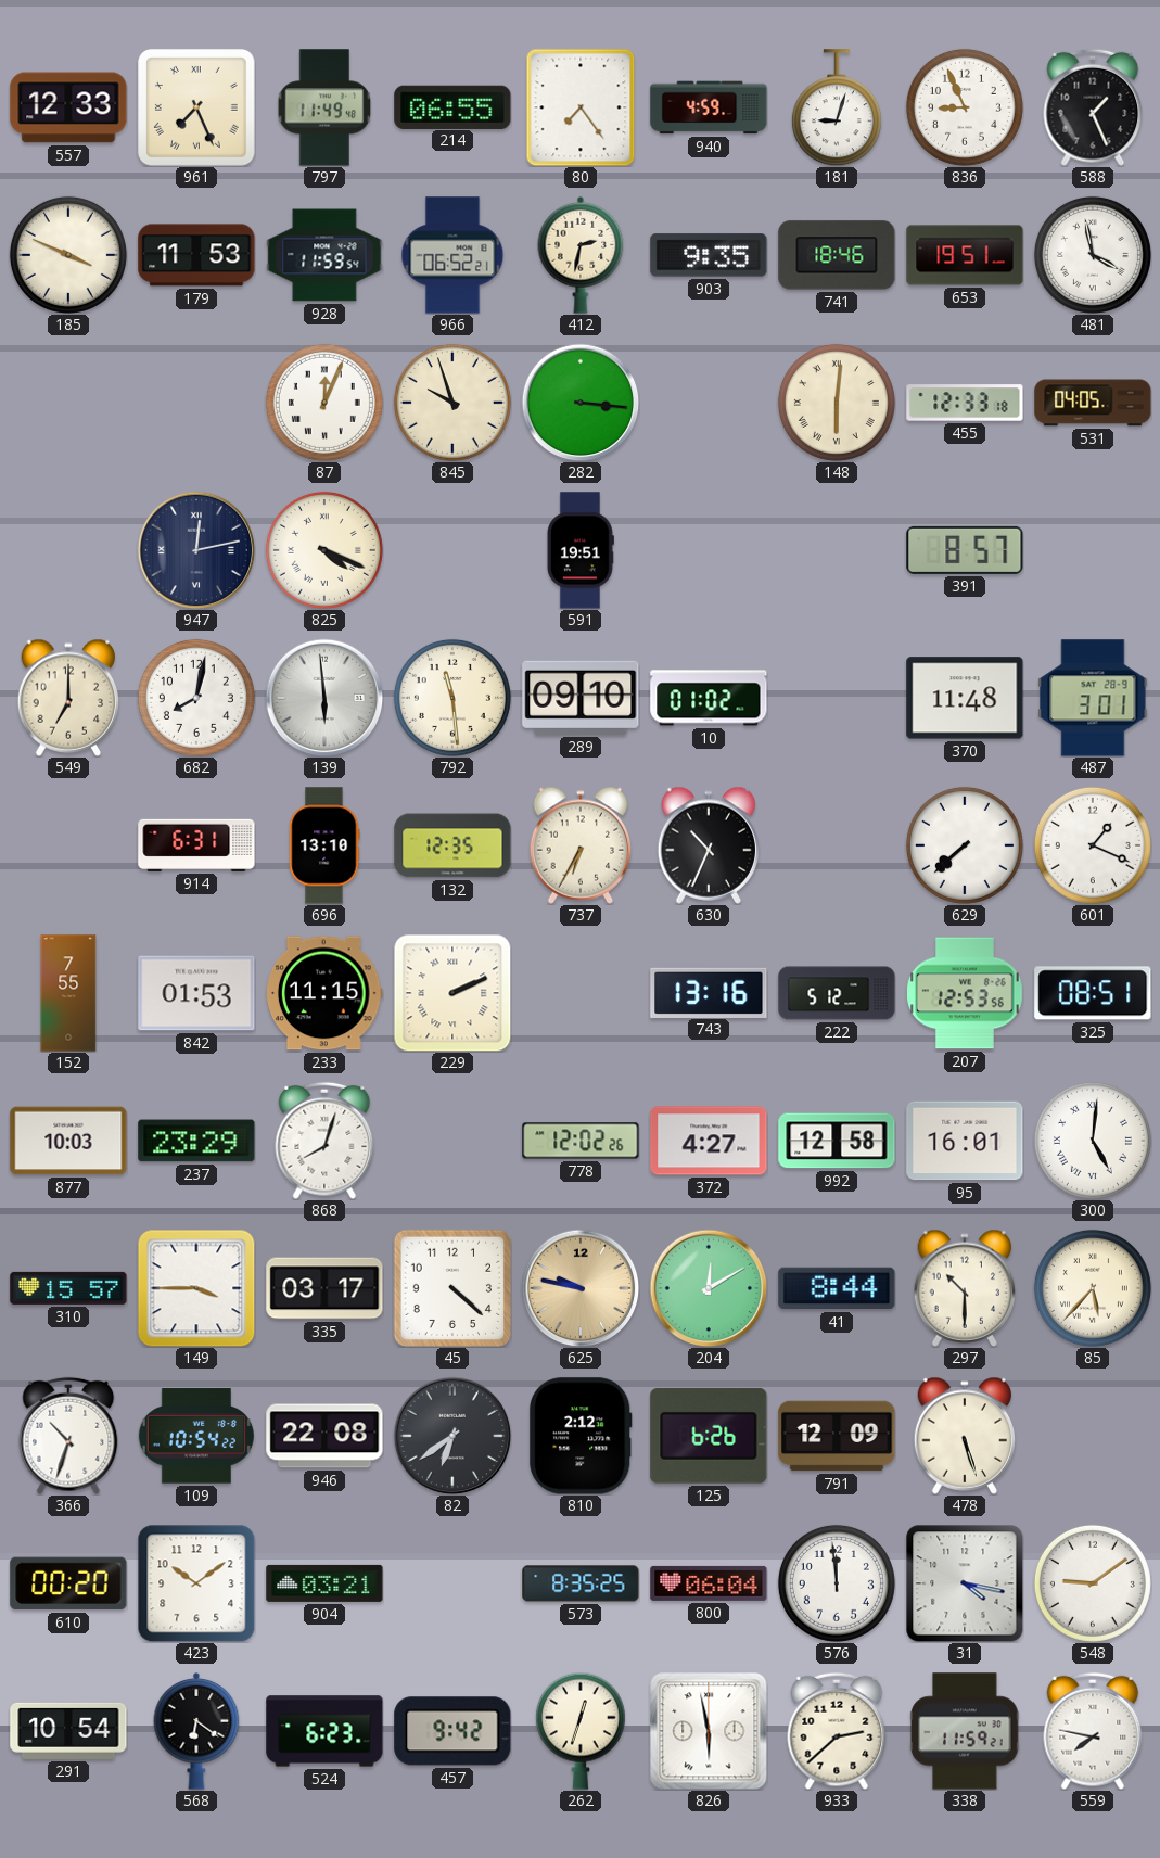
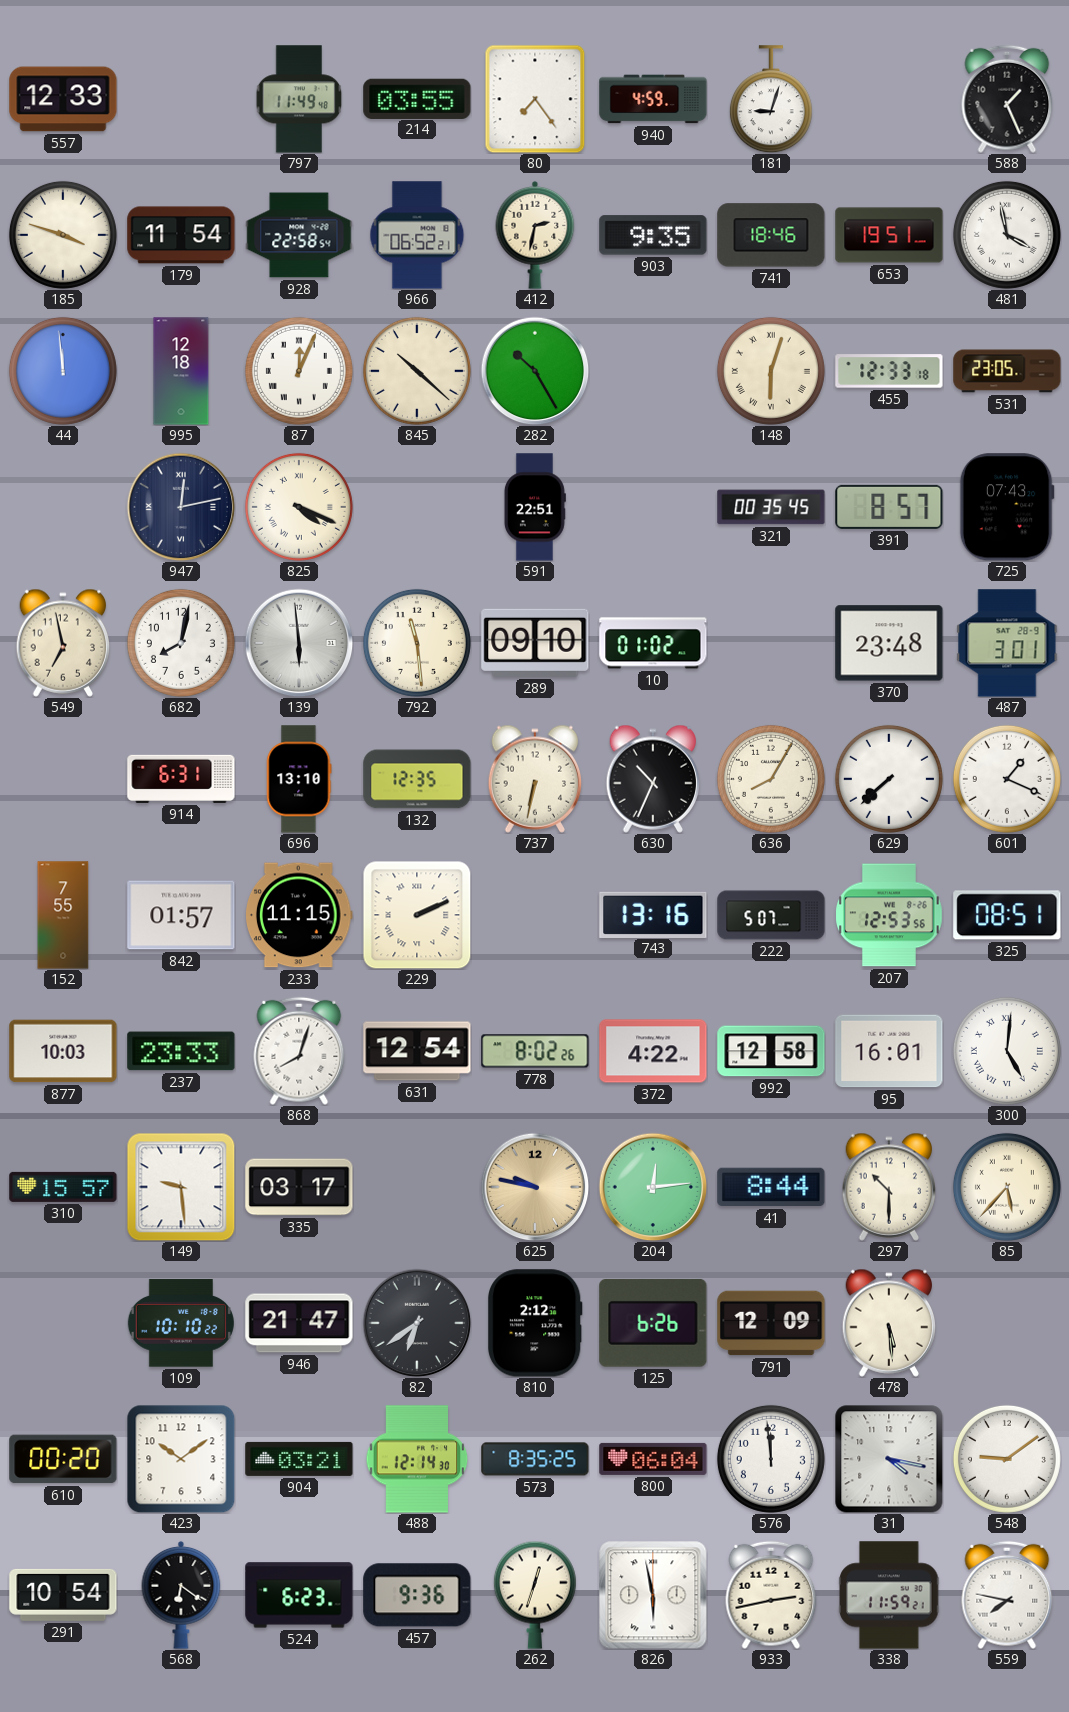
961: 7:26 -> none (196, 107)
214: 06:55 -> 03:55 (417, 98)
836: 8:56 -> none (965, 107)
185: 3:49 -> 3:48 (63, 235)
179: 11:53 -> 11:54 (181, 235)
928: 11:59 -> 22:58 (299, 235)
44: none -> 11:59 (63, 371)
995: none -> 12:18 (181, 371)
845: 9:57 -> 10:22 (417, 371)
282: 3:16 -> 10:25 (535, 371)
148: 6:01 -> 6:03 (771, 371)
531: 04:05 -> 23:05 (1007, 371)
591: 19:51 -> 22:51 (535, 507)
321: none -> 00:35 (771, 507)
725: none -> 07:43 (1007, 507)
549: 7:00 -> 6:58 (63, 643)
370: 11:48 -> 23:48 (889, 643)
737: 6:35 -> 6:32 (535, 779)
636: none -> 8:05 (771, 779)
842: 01:53 -> 01:57 (181, 915)
222: 5:12 -> 5:07 (771, 915)
237: 23:29 -> 23:33 (181, 1051)
631: none -> 12:54 (417, 1051)
778: 12:02 -> 8:02 (535, 1051)
372: 4:27 -> 4:22 (653, 1051)
149: 3:45 -> 9:29 (181, 1187)
45: 4:22 -> none (452, 1288)
204: 12:10 -> 12:14 (653, 1187)
366: 10:33 -> none (68, 1436)
109: 10:54 -> 10:10 (181, 1323)
946: 22:08 -> 21:47 (299, 1323)
478: 5:27 -> 5:29 (889, 1323)
488: none -> 12:14 (417, 1459)
457: 9:42 -> 9:36 (417, 1595)
933: 2:38 -> 2:43 (771, 1595)
